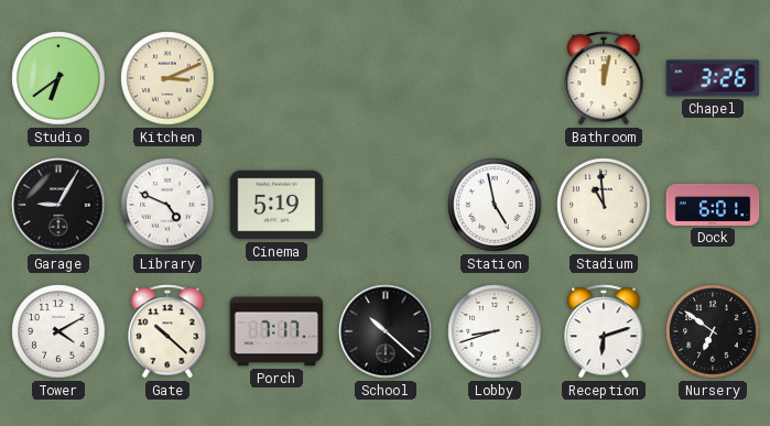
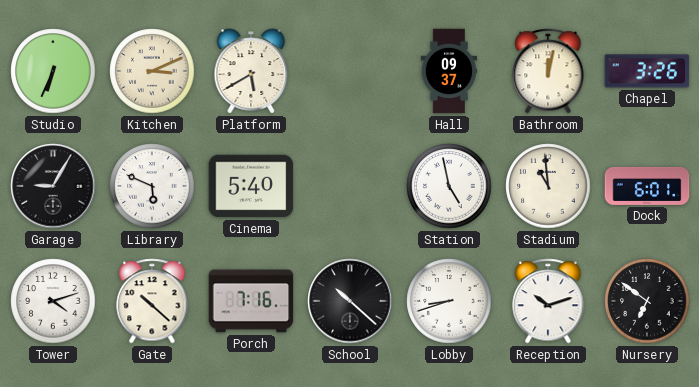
Studio: 6:39 -> 6:34 (53, 71)
Platform: none -> 5:40 (251, 71)
Hall: none -> 09:37 (449, 71)
Library: 4:49 -> 5:49 (152, 186)
Cinema: 5:19 -> 5:40 (251, 186)
Tower: 4:10 -> 4:12 (53, 301)
Porch: 7:17 -> 7:16 (251, 301)
Reception: 6:12 -> 10:12 (548, 301)
